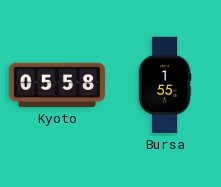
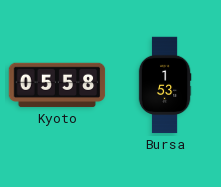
Bursa: 1:55 -> 1:53 (165, 85)
